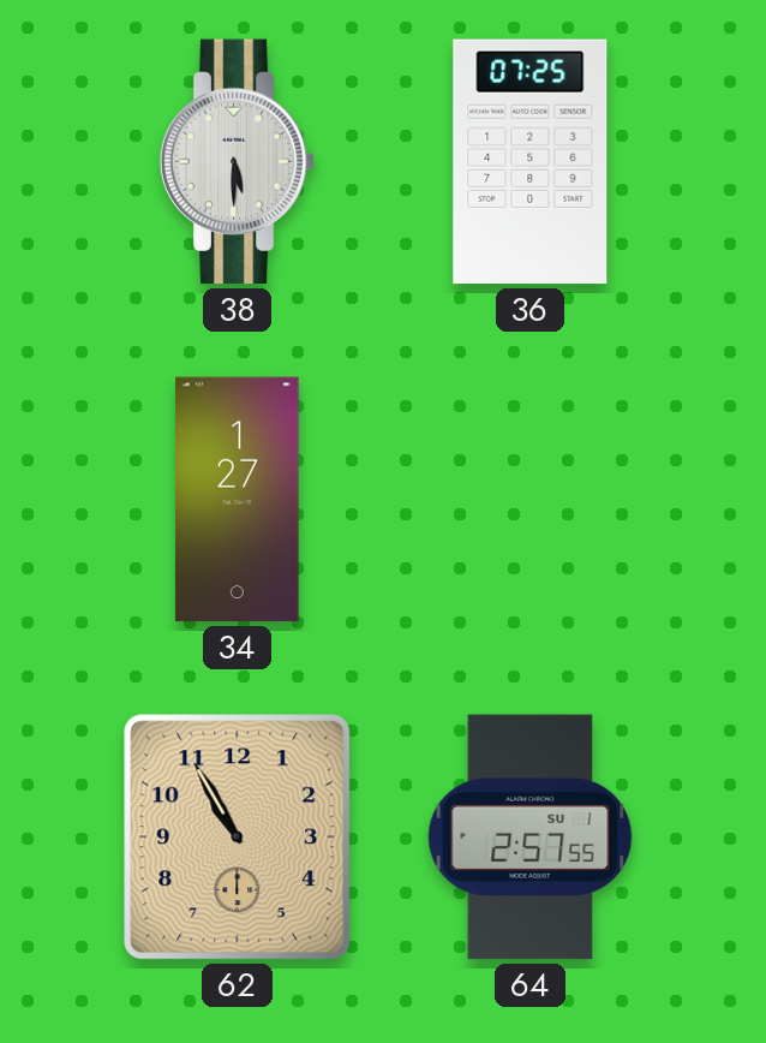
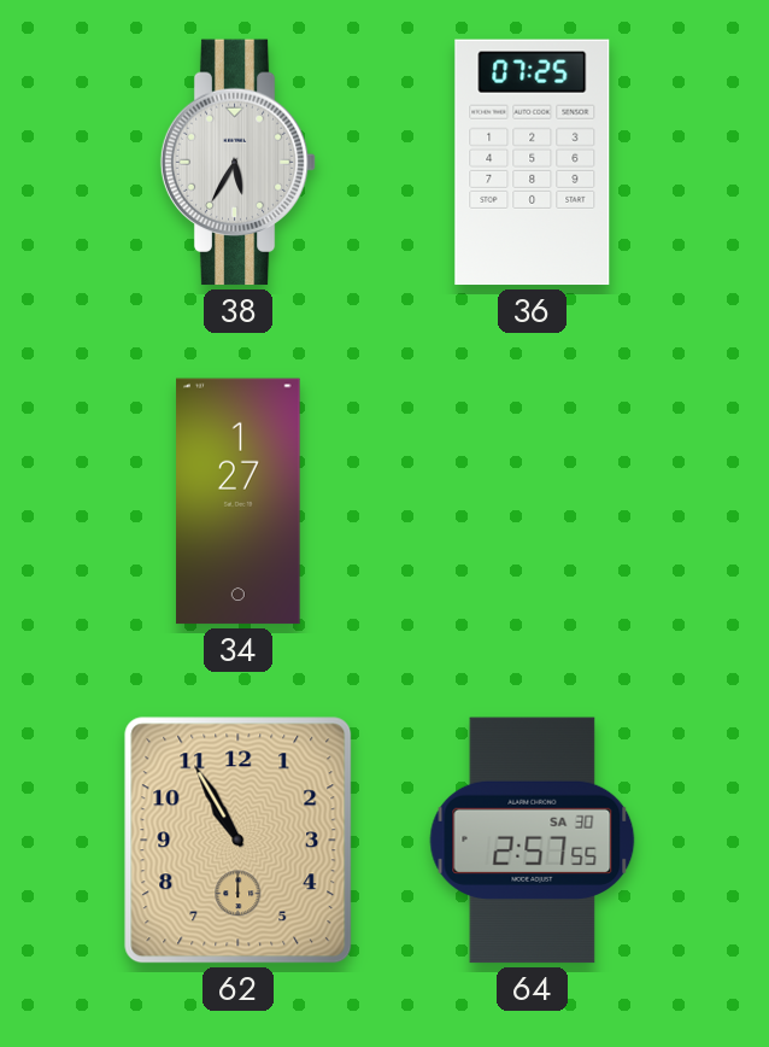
38: 5:30 -> 5:35 (239, 163)
64 date: SU 1 -> SA 30 (533, 841)
